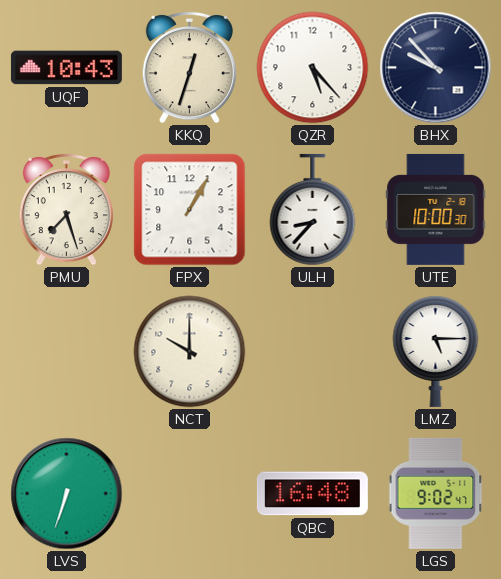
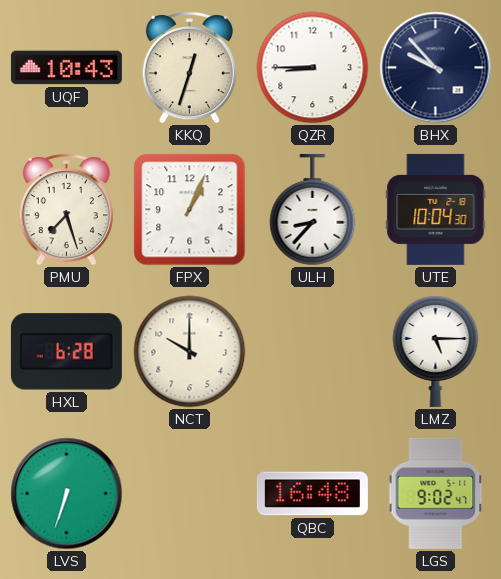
QZR: 5:23 -> 8:45 (313, 68)
FPX: 1:05 -> 1:04 (190, 210)
UTE: 10:00 -> 10:04 (436, 209)
HXL: none -> 6:28 (66, 352)
